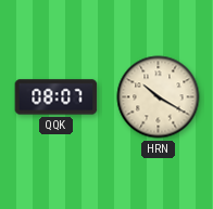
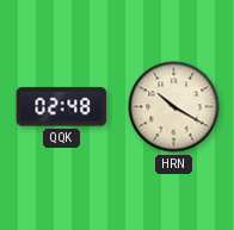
QQK: 08:07 -> 02:48 (62, 107)
